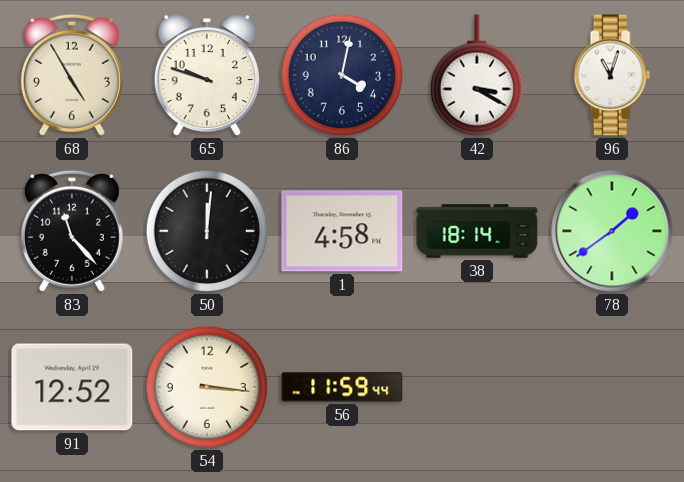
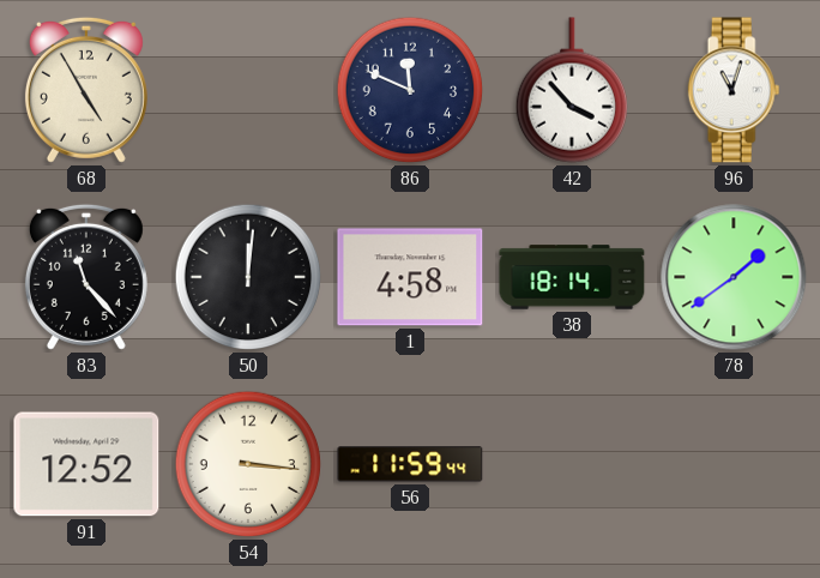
65: 9:48 -> none (207, 76)
86: 4:02 -> 11:49 (410, 90)
42: 3:20 -> 3:53 (571, 90)
